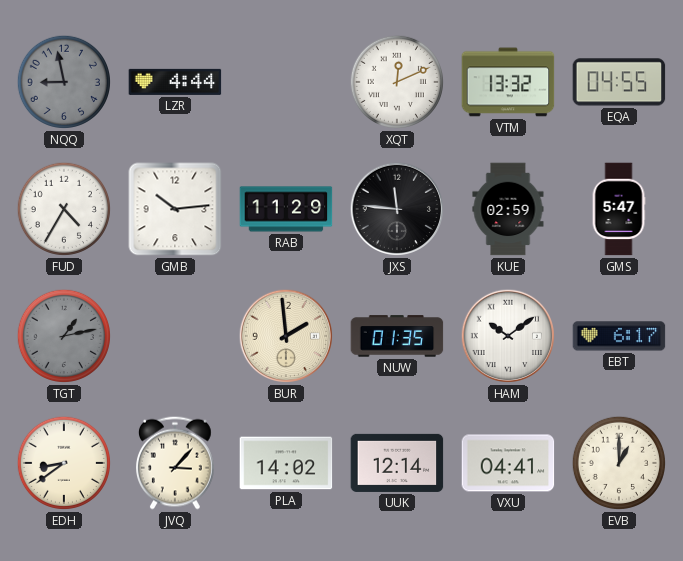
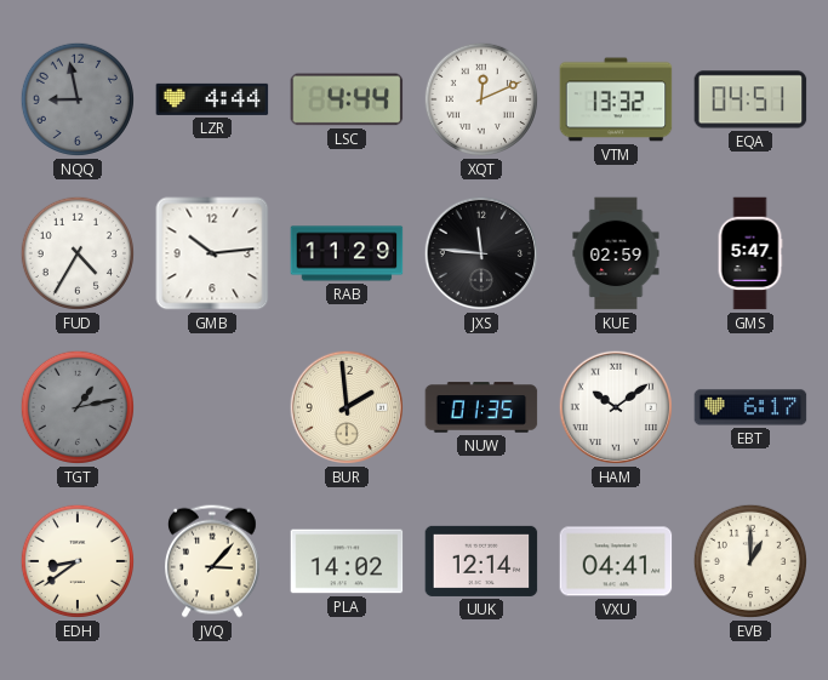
LSC: none -> 4:44 (347, 99)
EQA: 04:55 -> 04:51 (750, 99)
